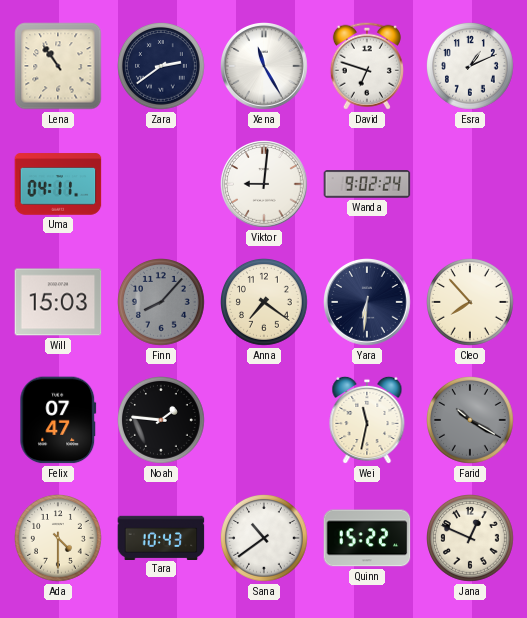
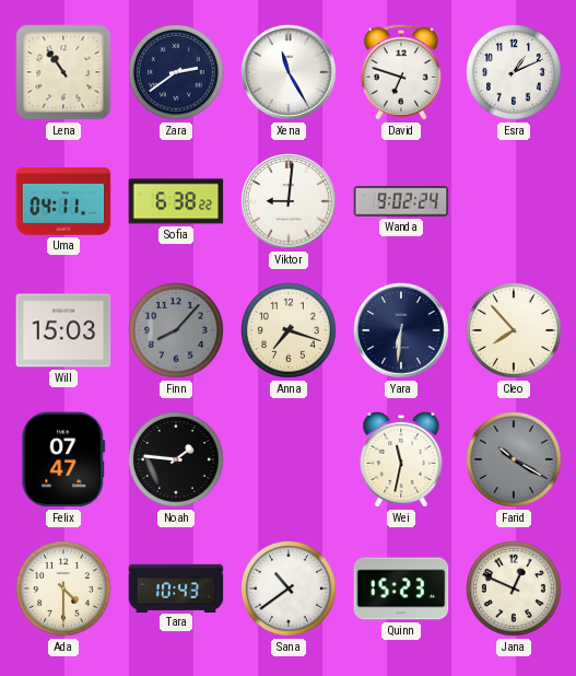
Sofia: none -> 6:38 (176, 201)
Anna: 7:21 -> 7:18 (290, 331)
Quinn: 15:22 -> 15:23 (401, 588)
